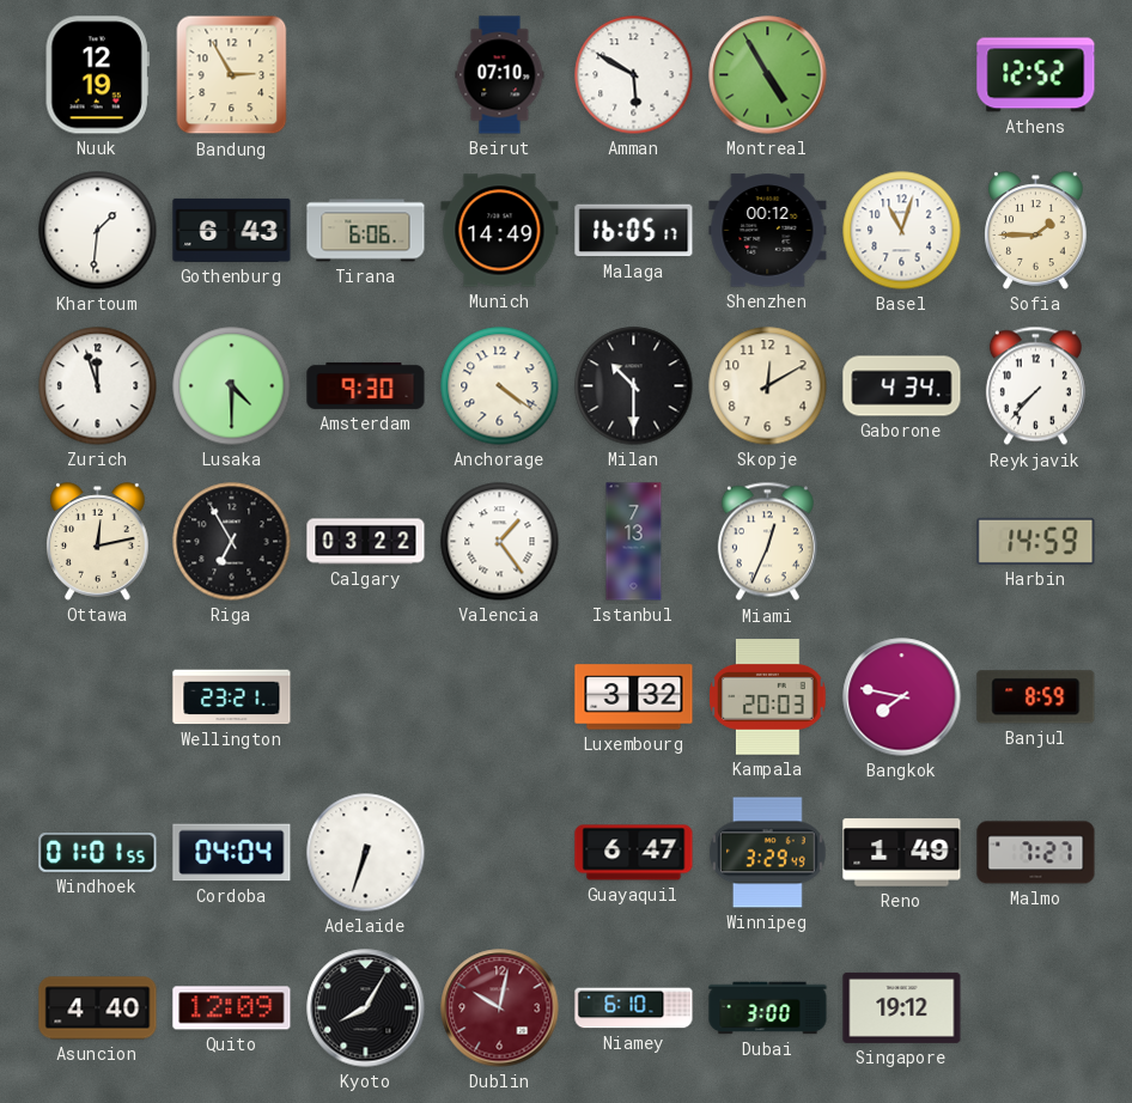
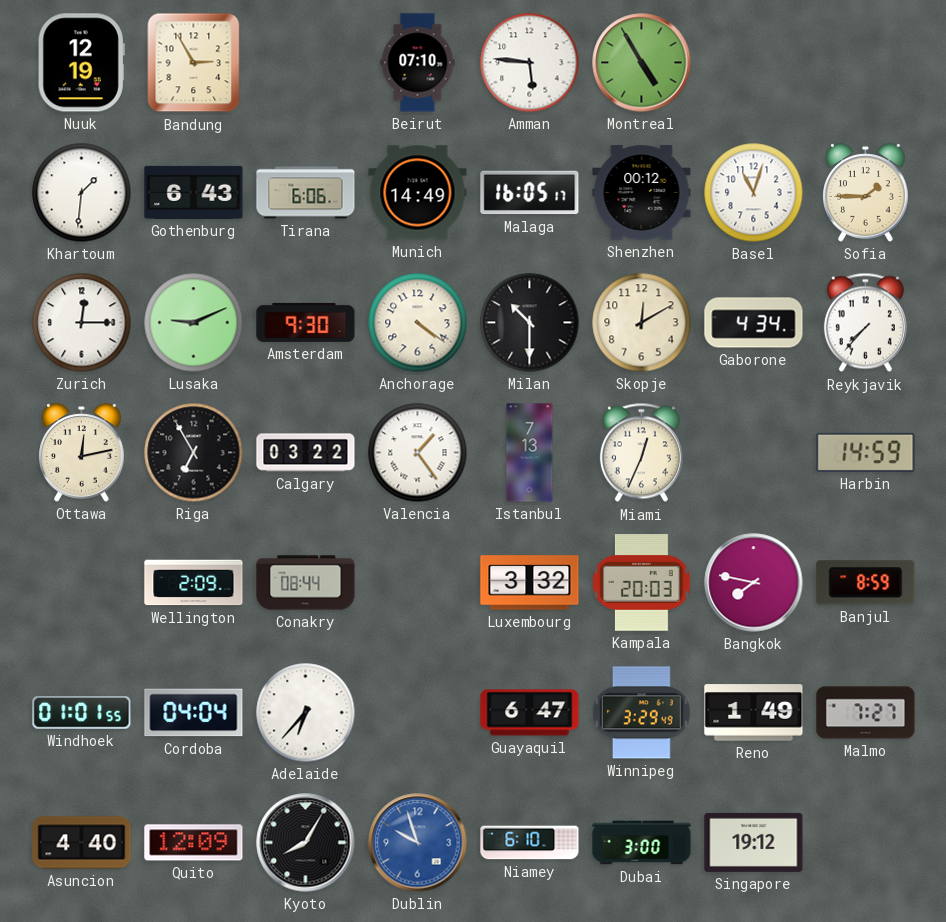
Amman: 5:50 -> 5:46 (530, 63)
Athens: 12:52 -> none (1036, 75)
Zurich: 11:57 -> 12:15 (82, 323)
Lusaka: 4:30 -> 9:11 (194, 323)
Wellington: 23:21 -> 2:09 (194, 583)
Conakry: none -> 08:44 (306, 583)
Adelaide: 6:33 -> 6:37 (306, 713)
Dublin: 10:02 -> 9:57 (418, 843)
Dublin dial: burgundy -> blue (418, 843)
